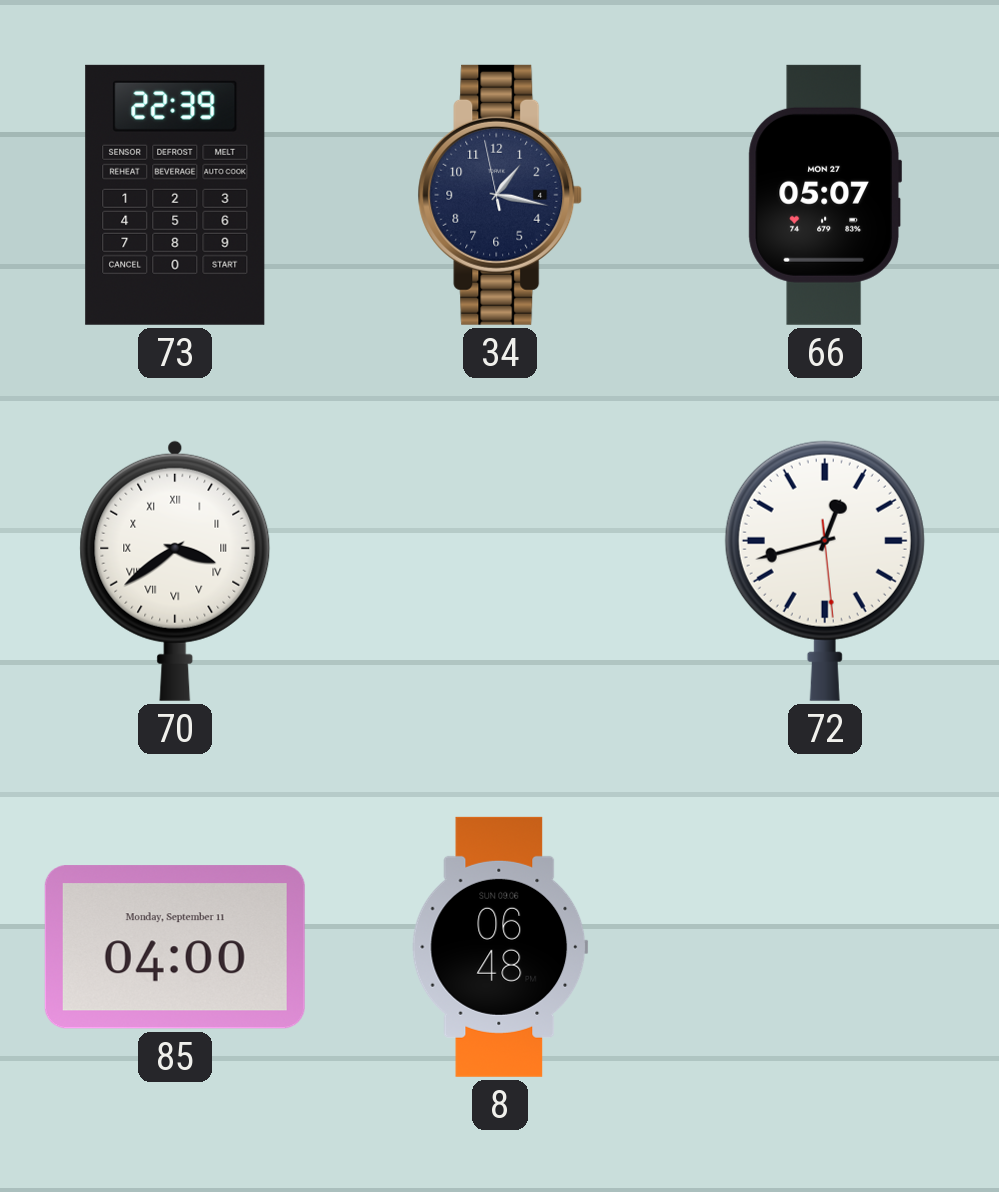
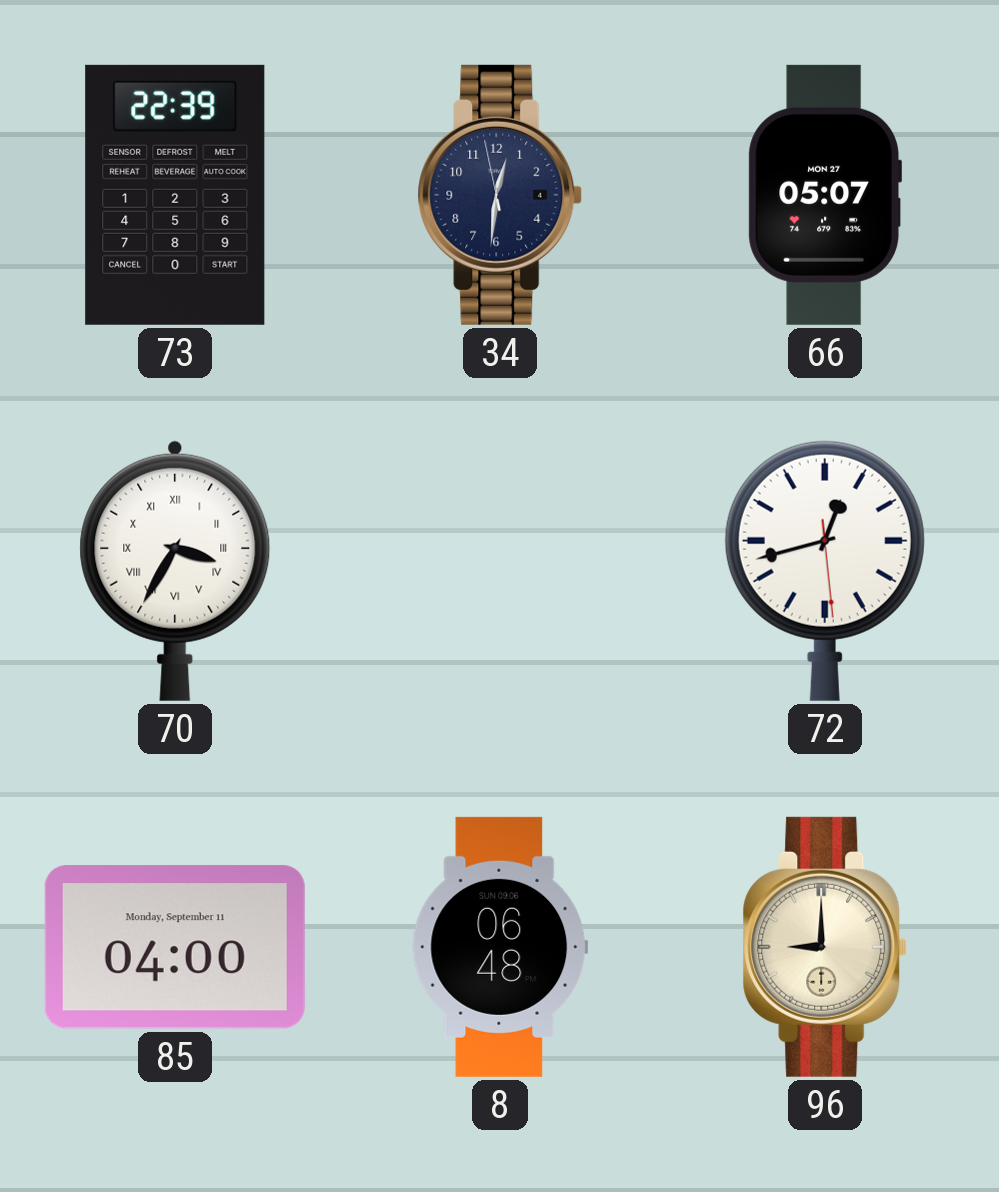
34: 1:16 -> 12:30 (500, 195)
70: 3:39 -> 3:35 (175, 571)
96: none -> 9:00 (825, 947)
